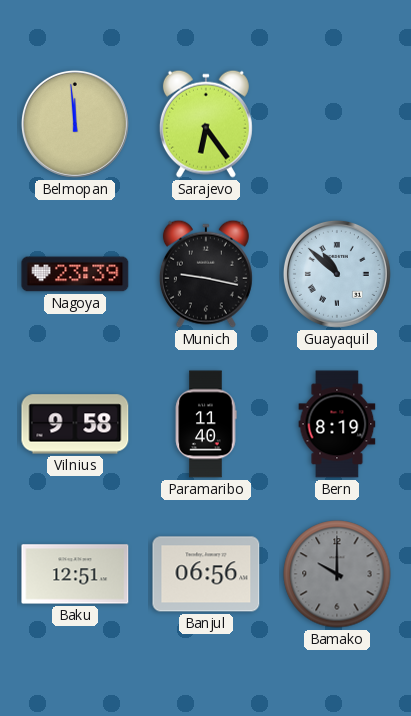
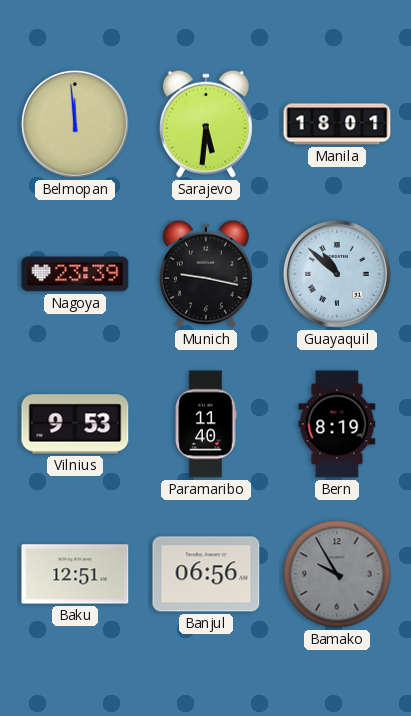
Sarajevo: 6:24 -> 5:31 (206, 124)
Manila: none -> 18:01 (337, 124)
Vilnius: 9:58 -> 9:53 (75, 424)
Bamako: 10:00 -> 9:55 (337, 574)
